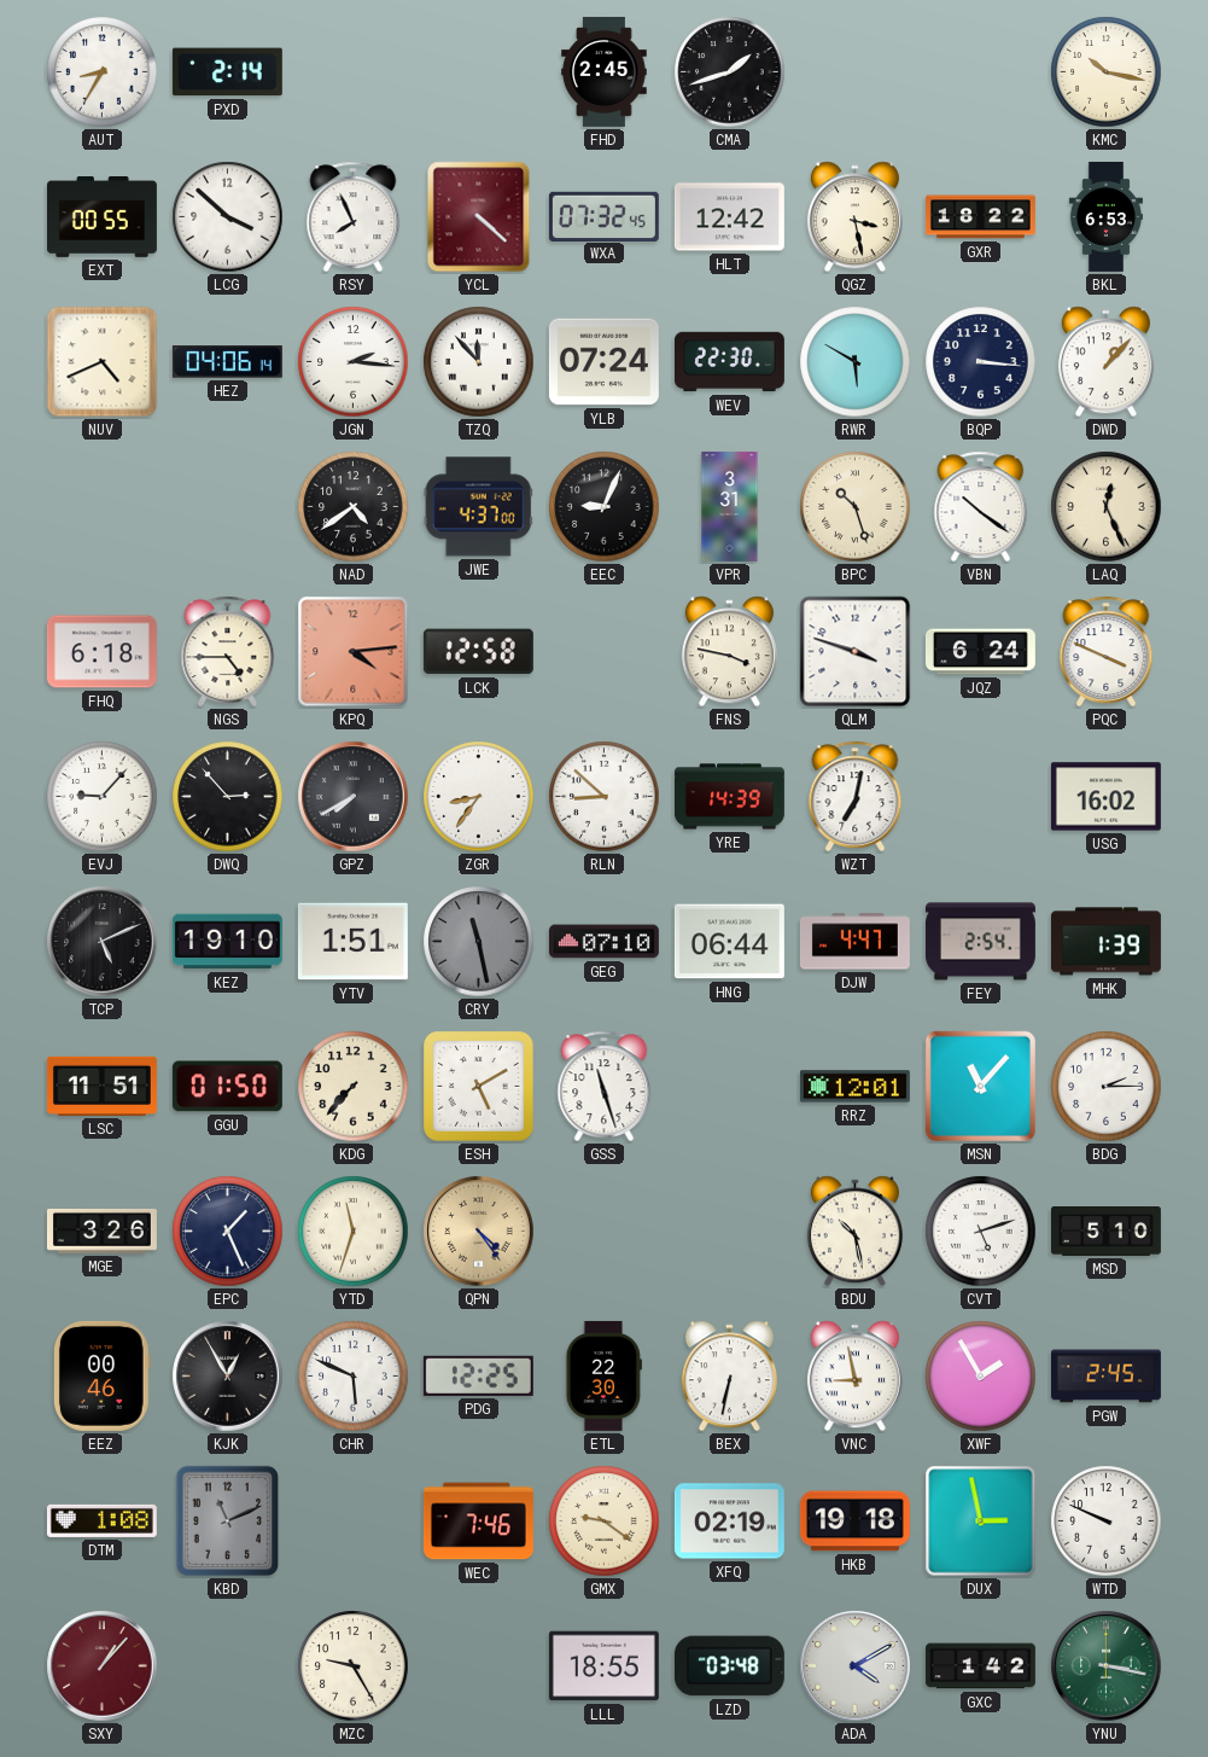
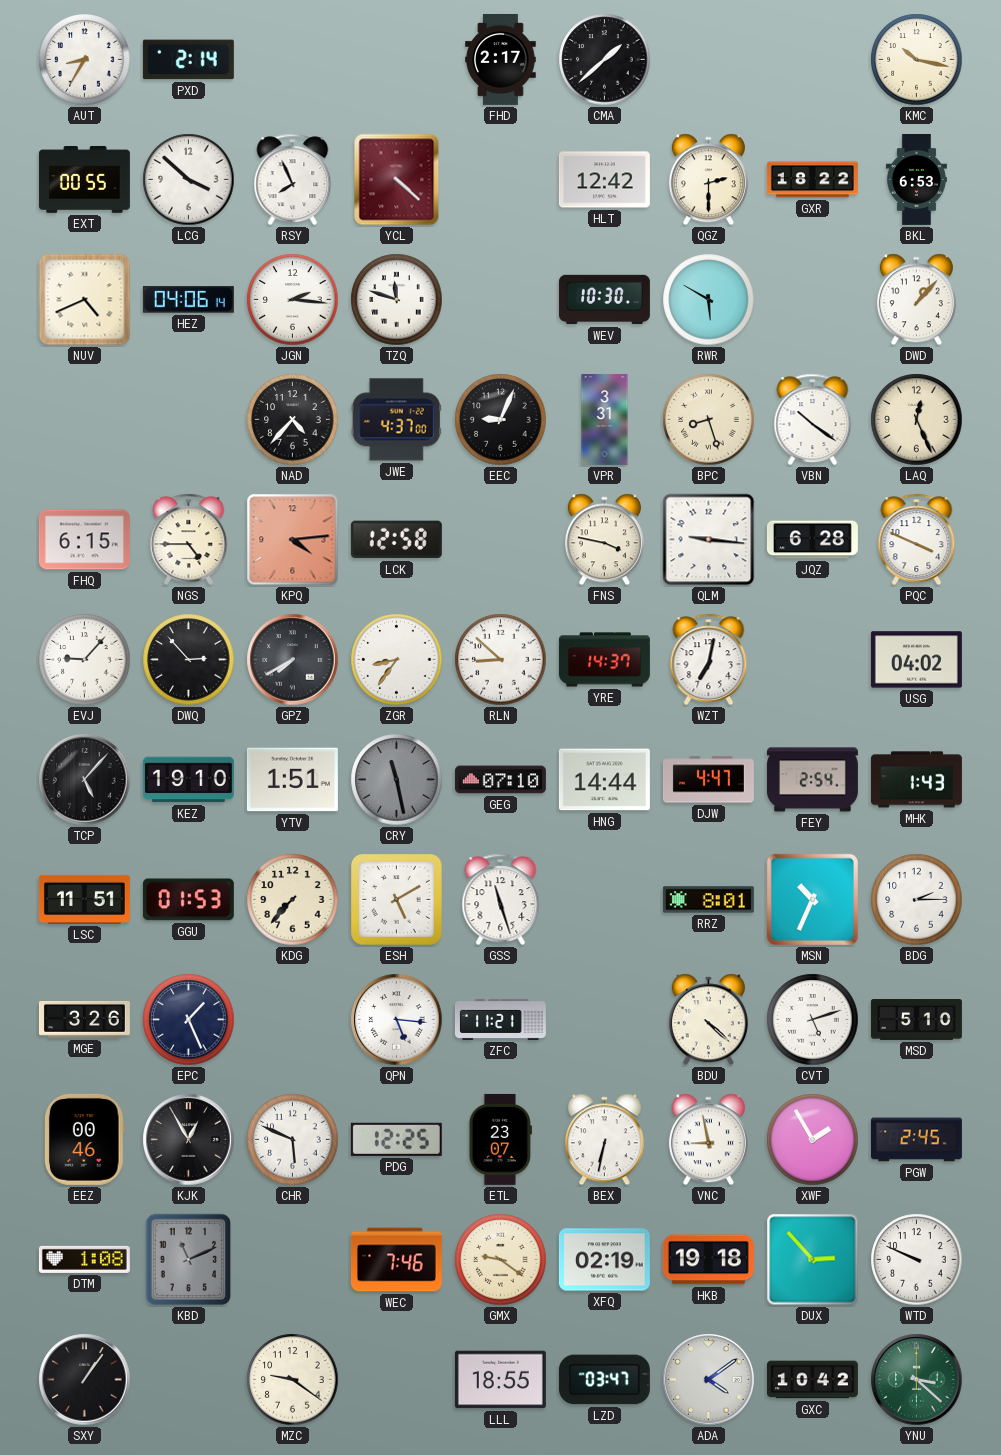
FHD: 2:45 -> 2:17 (501, 59)
CMA: 1:42 -> 1:38 (605, 60)
WXA: 07:32 -> none (603, 216)
QGZ: 3:28 -> 2:30 (708, 180)
TZQ: 11:53 -> 11:48 (397, 300)
YLB: 07:24 -> none (603, 362)
WEV: 22:30 -> 10:30 (604, 300)
BQP: 3:16 -> none (981, 362)
NAD: 4:39 -> 4:37 (293, 420)
BPC: 10:27 -> 8:27 (709, 420)
FHQ: 6:18 -> 6:15 (84, 540)
QLM: 3:48 -> 9:16 (709, 540)
JQZ: 6:24 -> 6:28 (812, 540)
YRE: 14:39 -> 14:37 (604, 660)
USG: 16:02 -> 04:02 (916, 660)
TCP: 5:11 -> 5:07 (85, 780)
HNG: 06:44 -> 14:44 (604, 780)
MHK: 1:39 -> 1:43 (916, 780)
GGU: 01:50 -> 01:53 (188, 900)
RRZ: 12:01 -> 8:01 (708, 900)
MSN: 11:07 -> 10:34 (812, 899)
YTD: 11:33 -> none (354, 1232)
QPN: 4:24 -> 5:16 (397, 1020)
QPN dial: champagne -> white (397, 1020)
ZFC: none -> 11:21 (500, 1019)
BDU: 10:28 -> 4:22 (708, 1020)
ETL: 22:30 -> 23:07 (500, 1139)
DUX: 2:58 -> 2:53 (813, 1260)
SXY: 1:07 -> 1:06 (85, 1380)
SXY dial: burgundy -> black (85, 1380)
MZC: 9:25 -> 9:21 (293, 1380)
LZD: 03:48 -> 03:47 (604, 1380)
ADA: 4:10 -> 4:09 (709, 1380)
GXC: 1:42 -> 10:42 (812, 1380)
YNU: 3:17 -> 3:22 (917, 1380)
